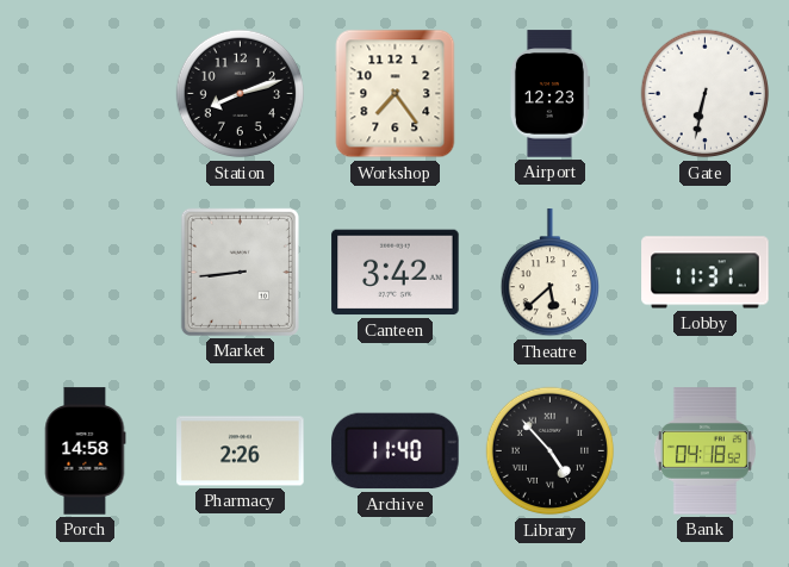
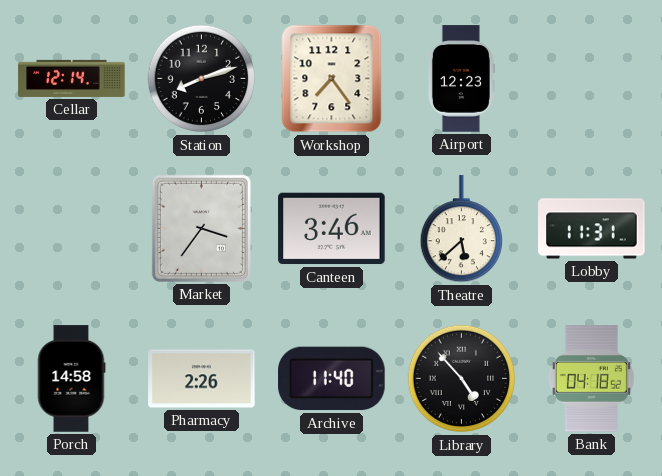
Cellar: none -> 12:14 (72, 78)
Gate: 6:32 -> none (706, 94)
Market: 8:44 -> 3:36 (201, 228)
Canteen: 3:42 -> 3:46 (332, 229)
